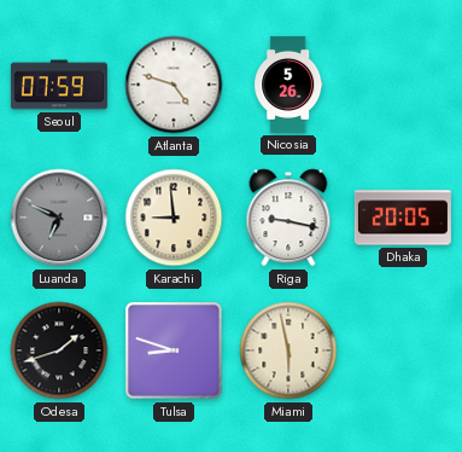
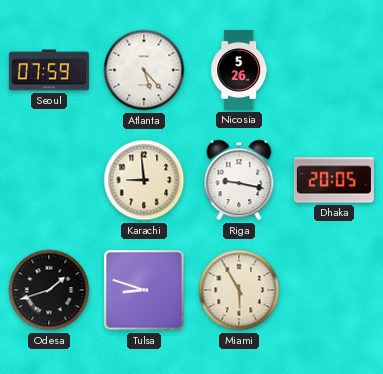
Atlanta: 4:48 -> 5:23 (144, 70)
Luanda: 6:49 -> none (59, 218)
Miami: 5:58 -> 5:55 (239, 290)
